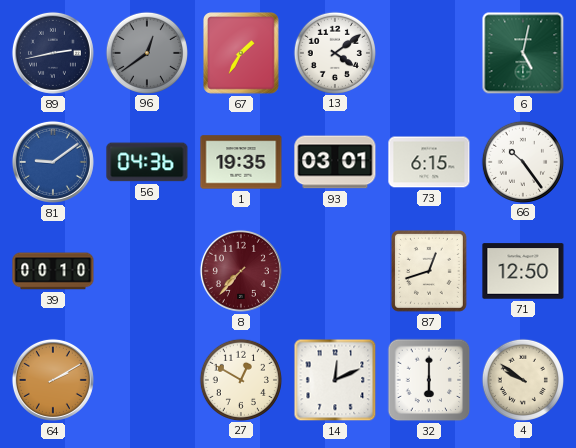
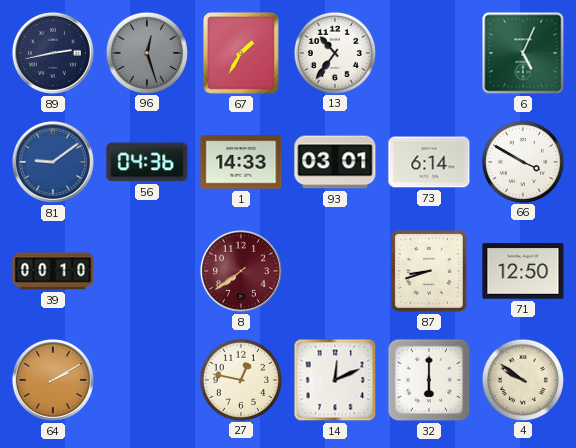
96: 12:39 -> 12:27 (146, 52)
13: 4:09 -> 10:36 (334, 52)
6: 5:02 -> 5:04 (523, 53)
1: 19:35 -> 14:33 (241, 162)
73: 6:15 -> 6:14 (429, 162)
66: 10:24 -> 3:50 (522, 161)
8: 7:37 -> 7:39 (241, 271)
87: 12:42 -> 8:42 (429, 271)
27: 12:50 -> 12:47 (240, 379)
